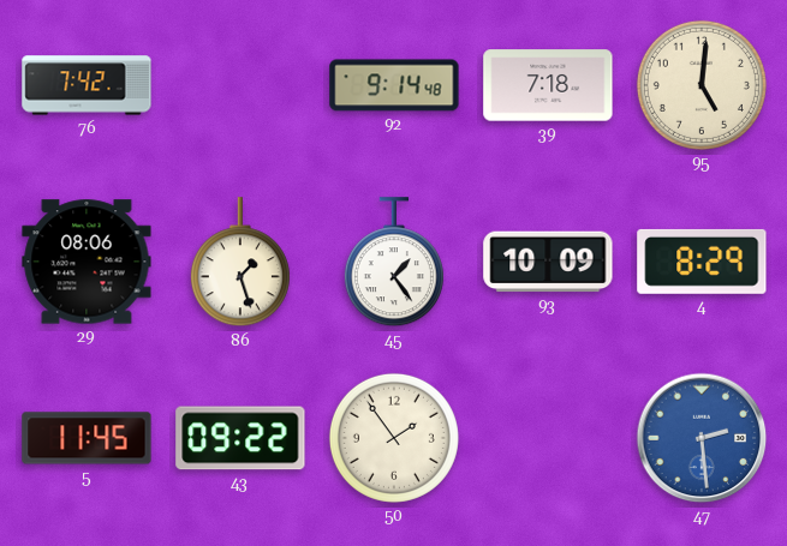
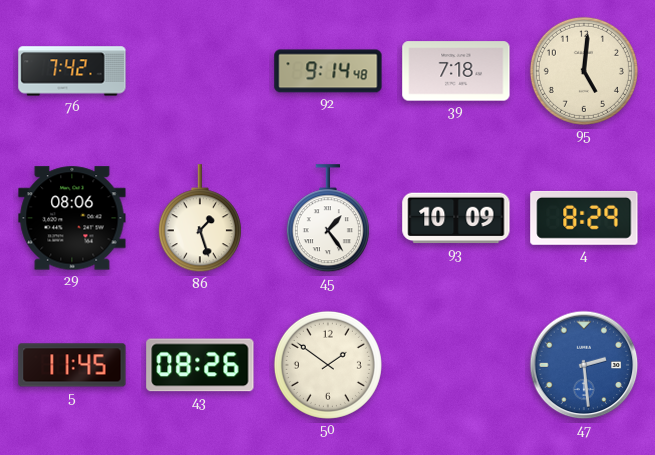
43: 09:22 -> 08:26 (200, 365)
50: 1:54 -> 1:51 (328, 365)
